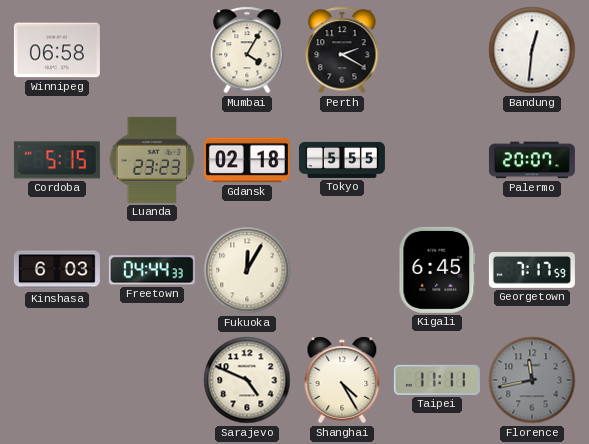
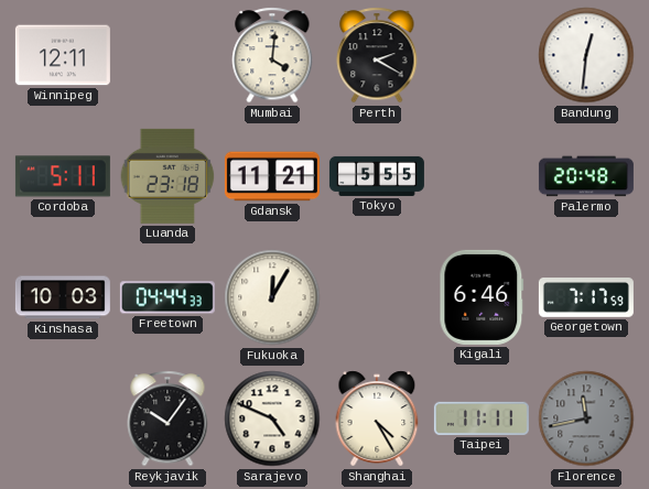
Winnipeg: 06:58 -> 12:11 (63, 55)
Mumbai: 4:05 -> 4:01 (272, 55)
Cordoba: 5:15 -> 5:11 (63, 176)
Luanda: 23:23 -> 23:18 (167, 176)
Gdansk: 02:18 -> 11:21 (272, 176)
Palermo: 20:07 -> 20:48 (586, 176)
Kinshasa: 6:03 -> 10:03 (63, 297)
Kigali: 6:45 -> 6:46 (482, 297)
Reykjavik: none -> 10:06 (167, 419)
